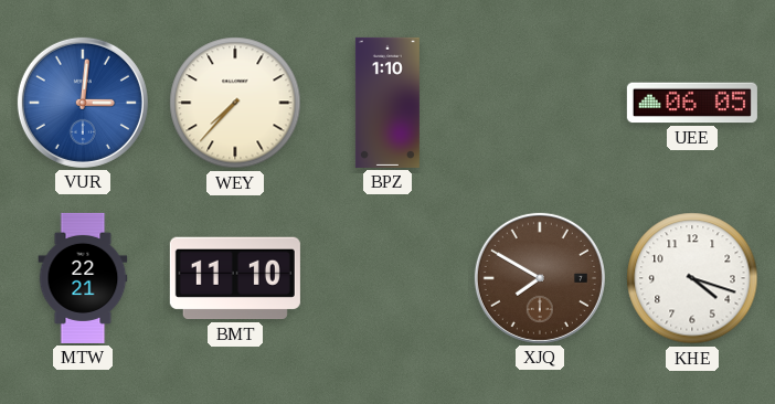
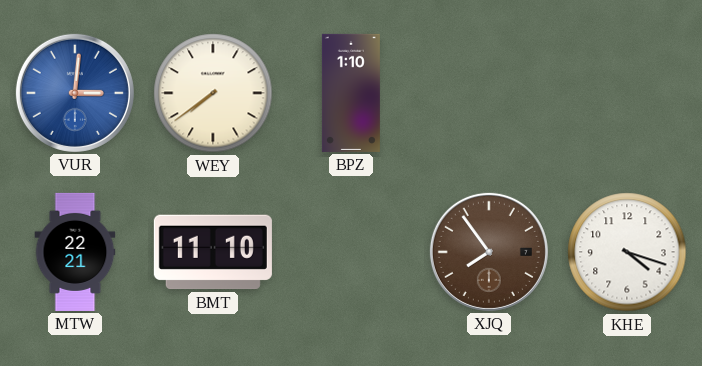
WEY: 7:37 -> 7:39 (213, 93)
UEE: 06:05 -> none (692, 103)
XJQ: 7:50 -> 7:54 (489, 252)
